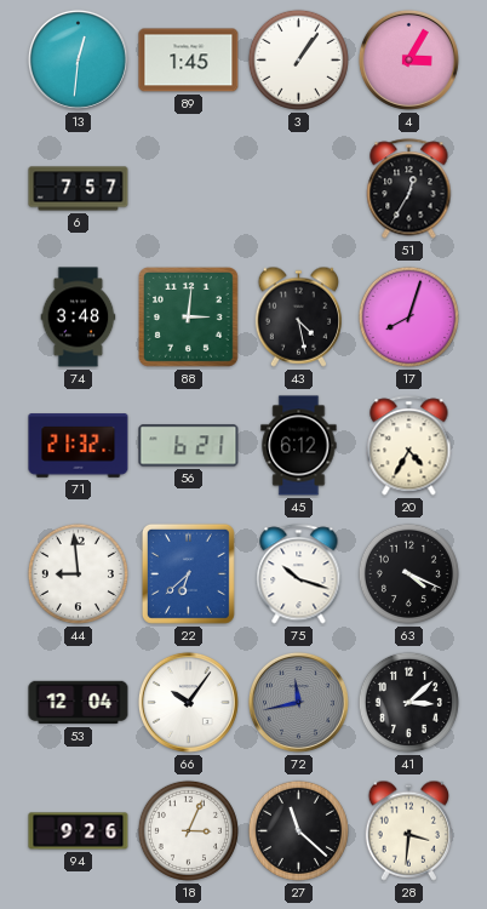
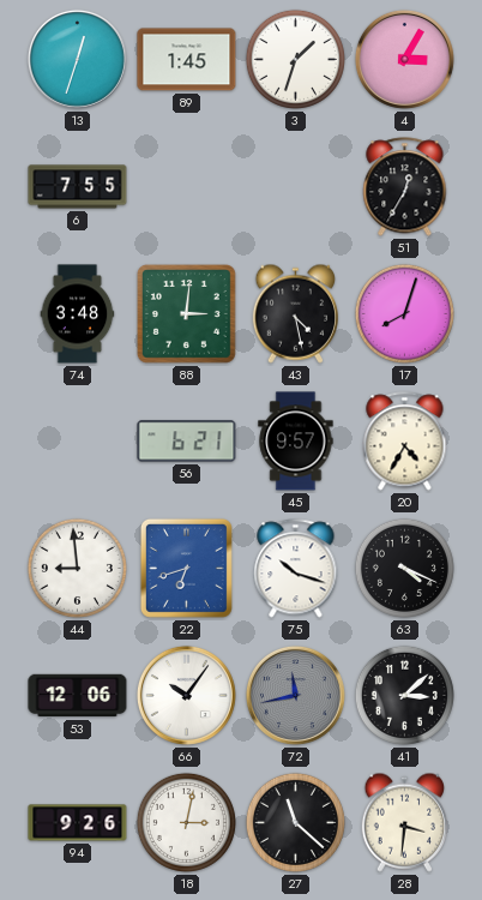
13: 12:31 -> 12:33 (77, 59)
3: 1:06 -> 1:33 (295, 59)
6: 7:57 -> 7:55 (78, 187)
71: 21:32 -> none (79, 446)
45: 6:12 -> 9:57 (296, 442)
22: 6:38 -> 6:42 (186, 568)
53: 12:04 -> 12:06 (78, 696)
18: 3:04 -> 3:02 (186, 822)
